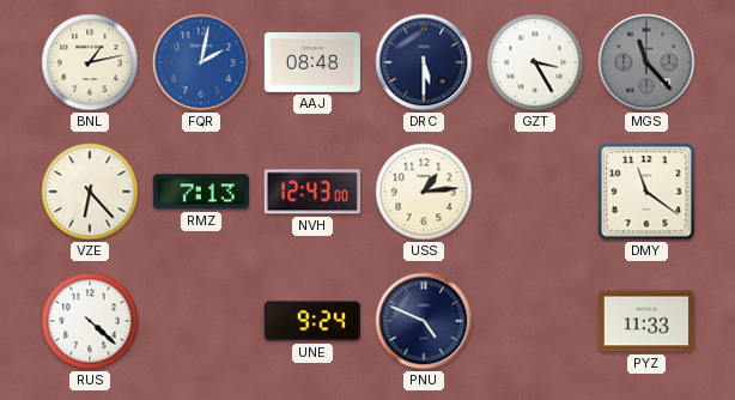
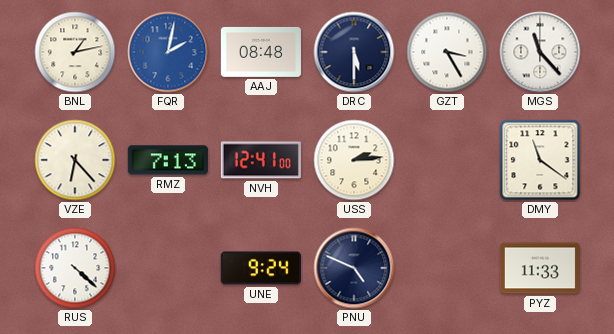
MGS dial: grey -> white (540, 52)
NVH: 12:43 -> 12:41 (261, 160)
USS: 1:14 -> 2:14 (354, 160)
